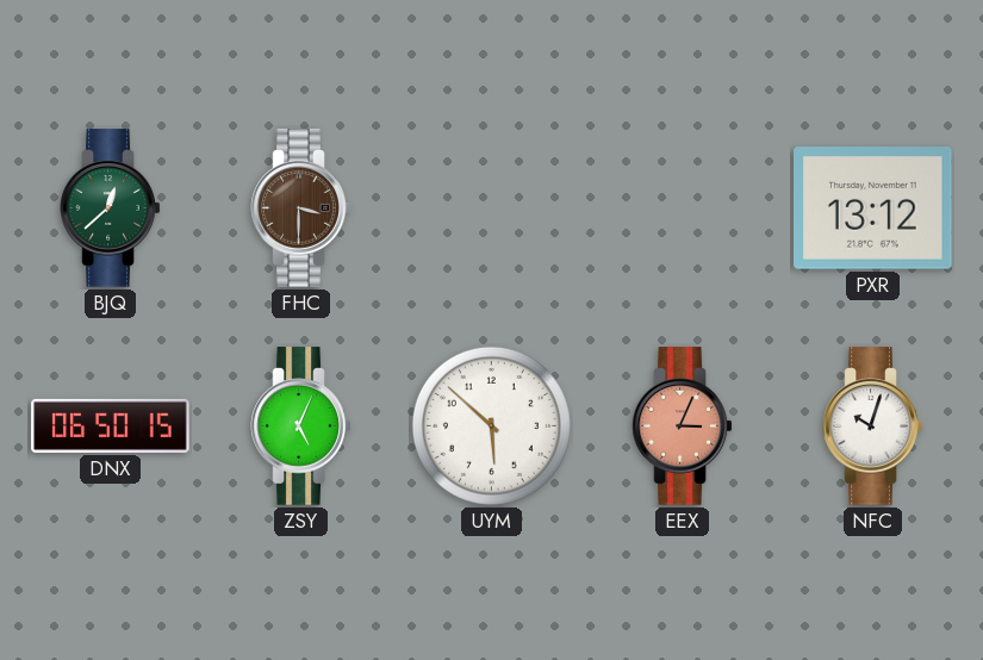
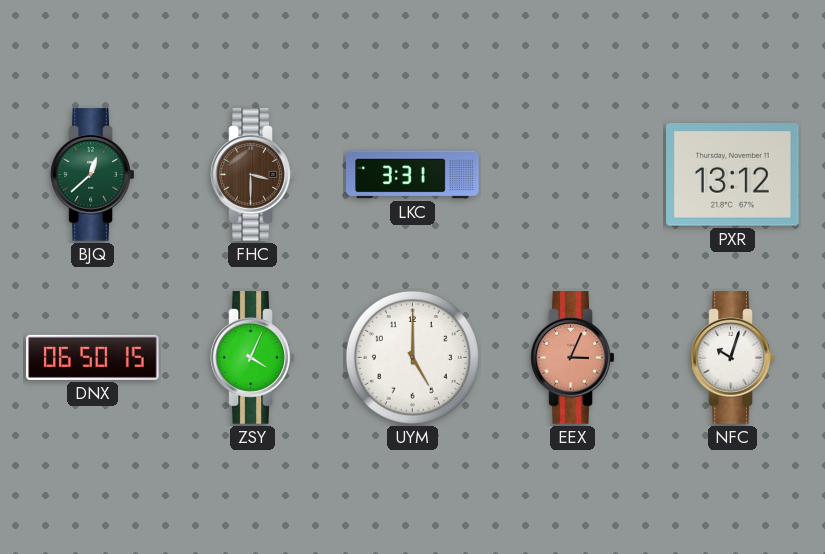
LKC: none -> 3:31 (413, 175)
ZSY: 5:04 -> 4:04 (253, 358)
UYM: 5:52 -> 5:00 (412, 357)
